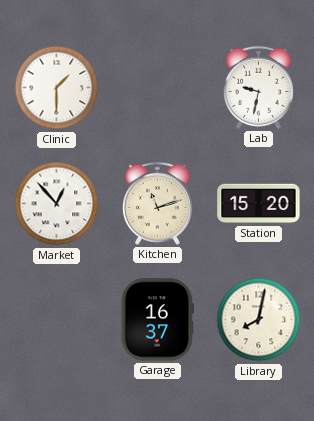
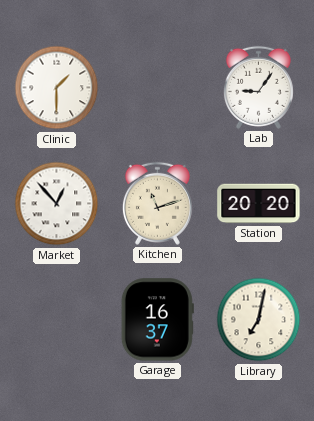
Lab: 9:32 -> 9:06 (258, 87)
Station: 15:20 -> 20:20 (259, 204)
Library: 8:02 -> 7:02 (259, 320)
